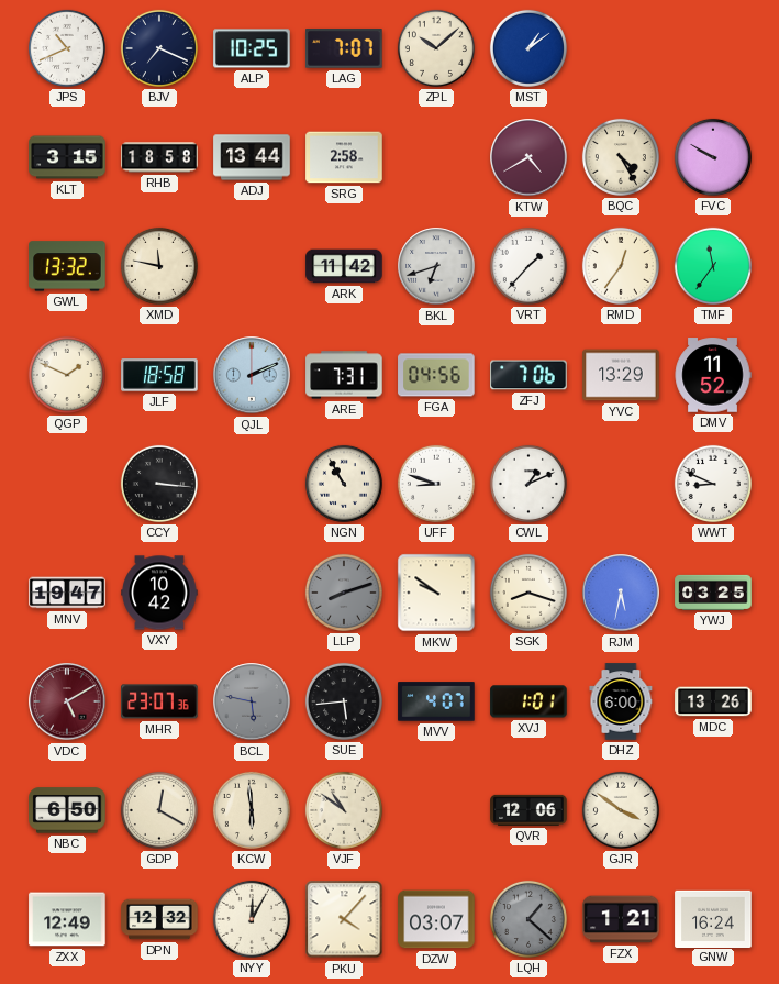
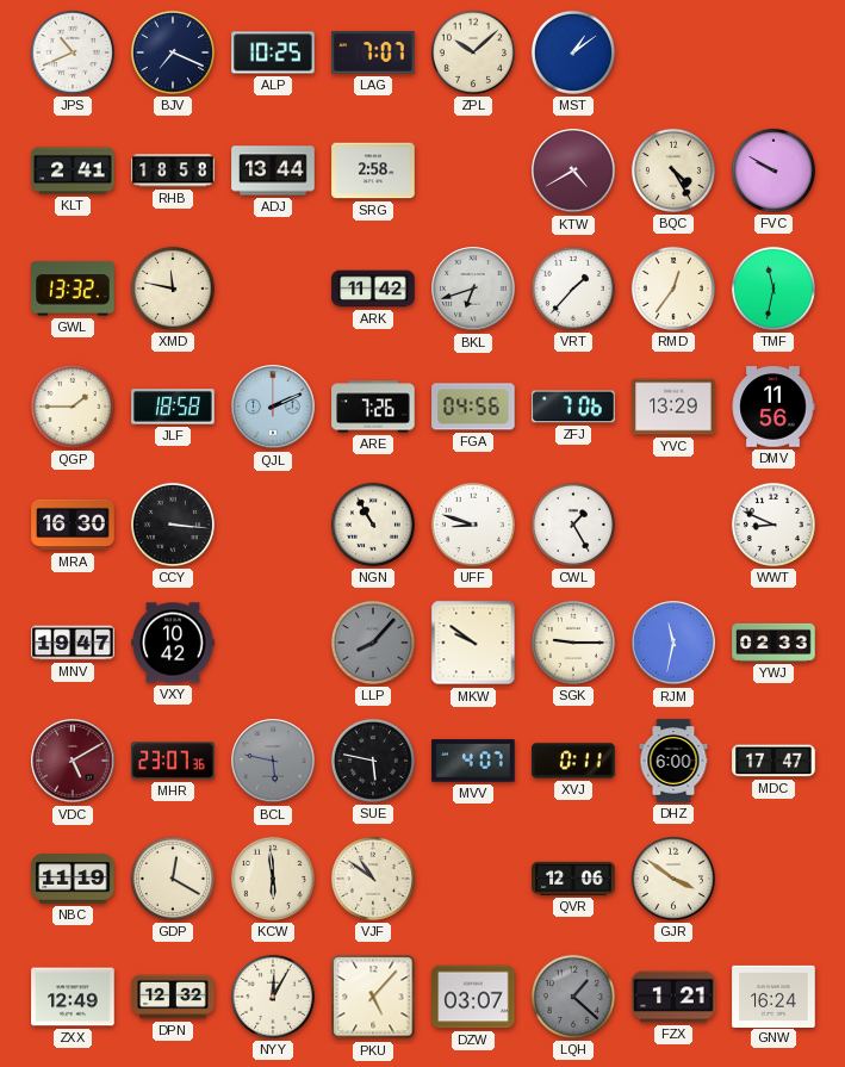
KLT: 3:15 -> 2:41 (73, 170)
TMF: 11:36 -> 11:32 (773, 289)
QGP: 1:49 -> 1:45 (73, 407)
ARE: 7:31 -> 7:26 (373, 407)
DMV: 11:52 -> 11:56 (773, 407)
MRA: none -> 16:30 (73, 525)
CWL: 1:11 -> 1:25 (573, 525)
LLP: 8:12 -> 8:07 (373, 643)
SGK: 8:18 -> 9:15 (573, 643)
RJM: 5:32 -> 11:32 (673, 643)
YWJ: 03:25 -> 02:33 (773, 643)
SUE: 5:44 -> 5:47 (373, 761)
XVJ: 1:01 -> 0:11 (573, 761)
MDC: 13:26 -> 17:47 (773, 761)
NBC: 6:50 -> 11:19 (73, 879)
PKU: 4:07 -> 5:07 (373, 997)
